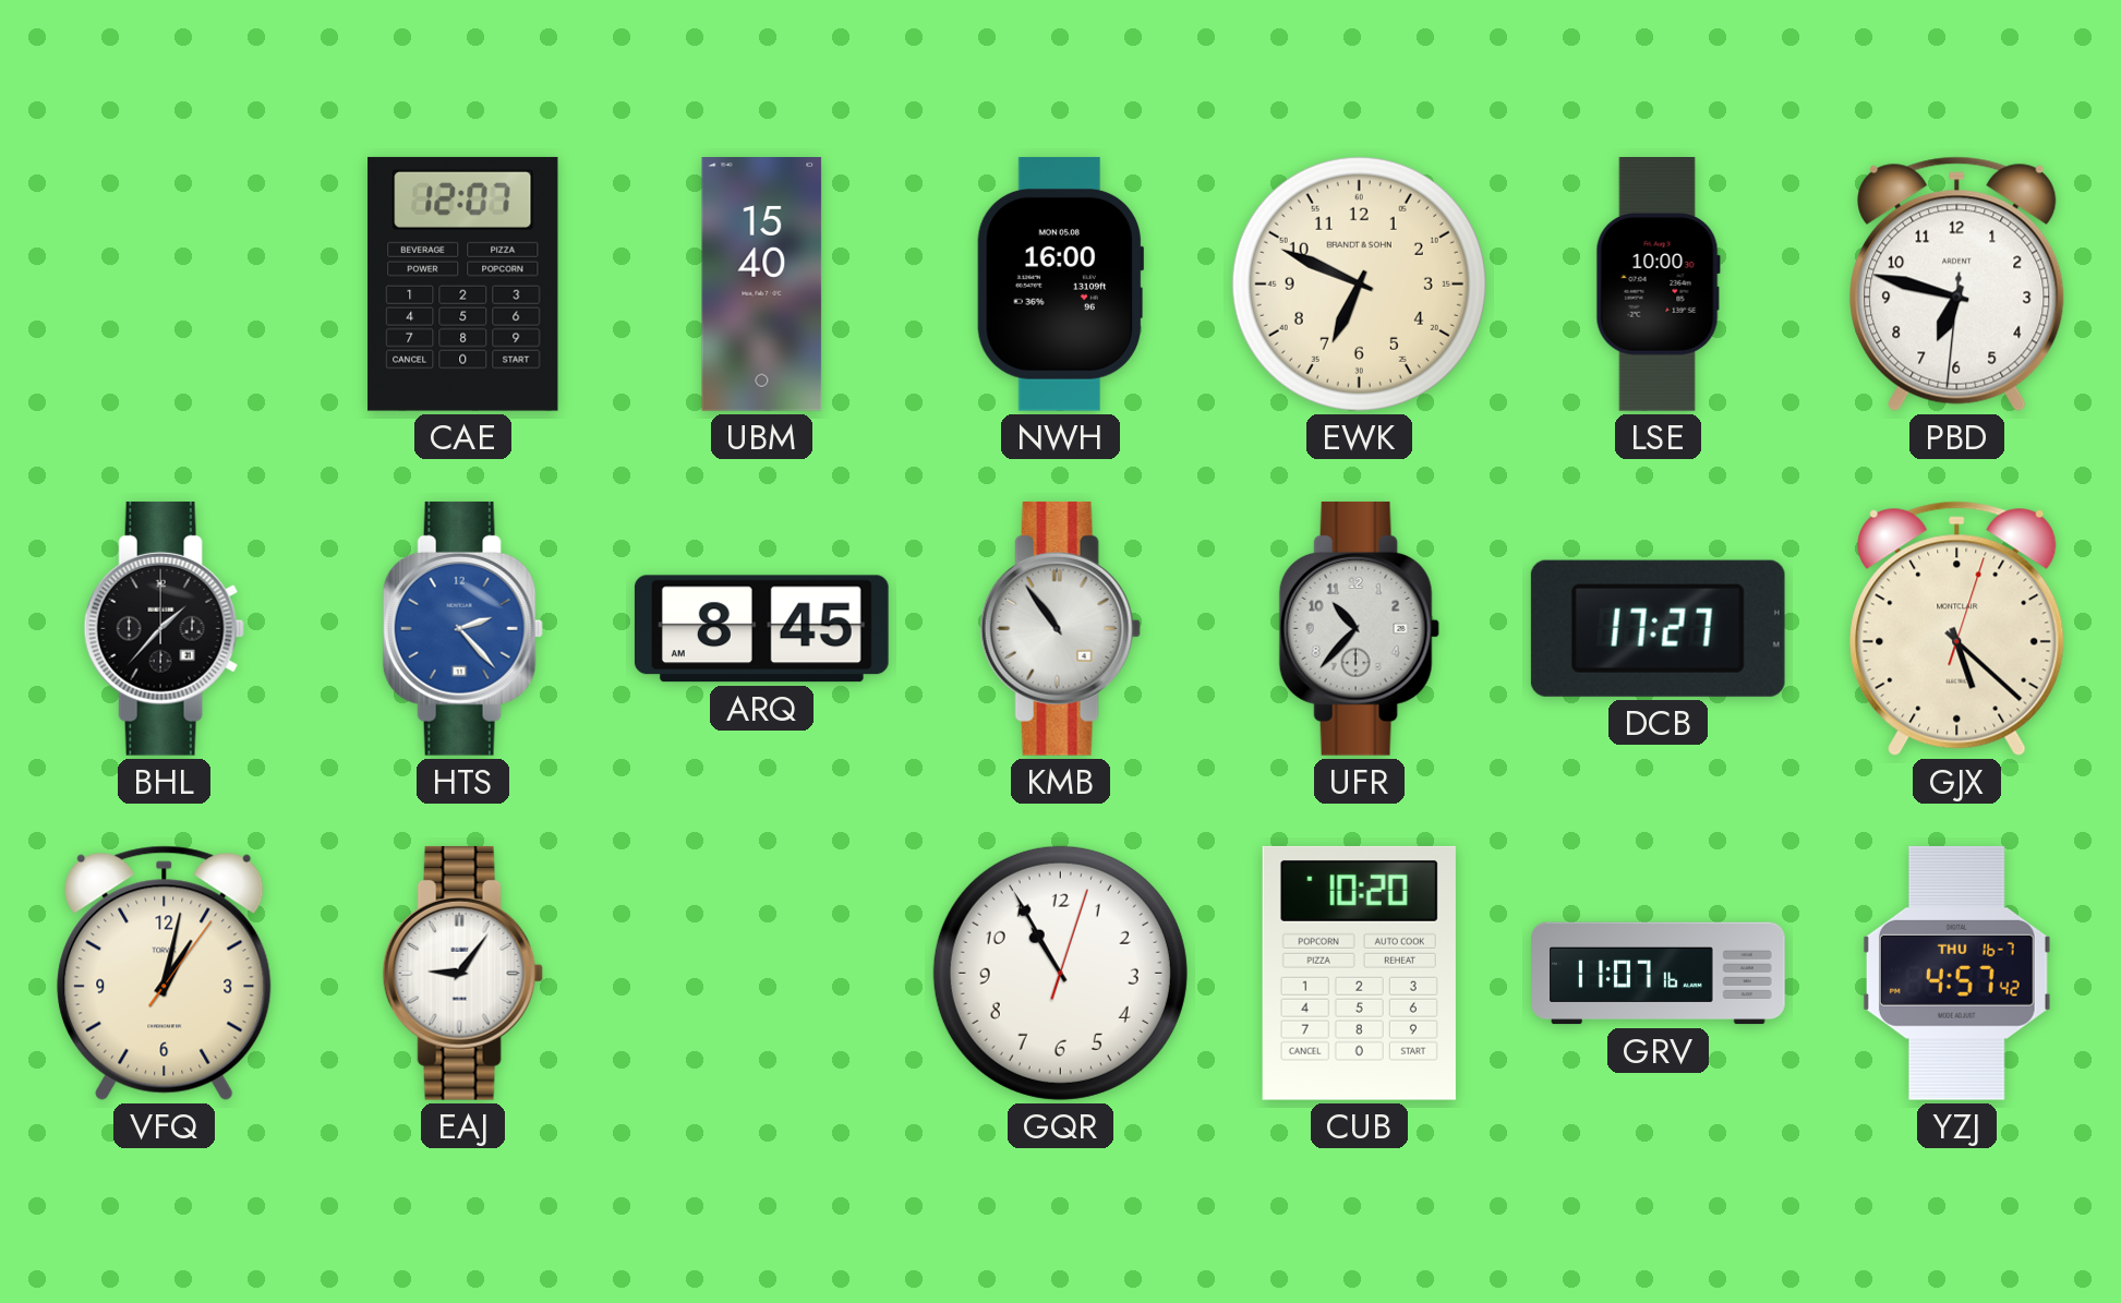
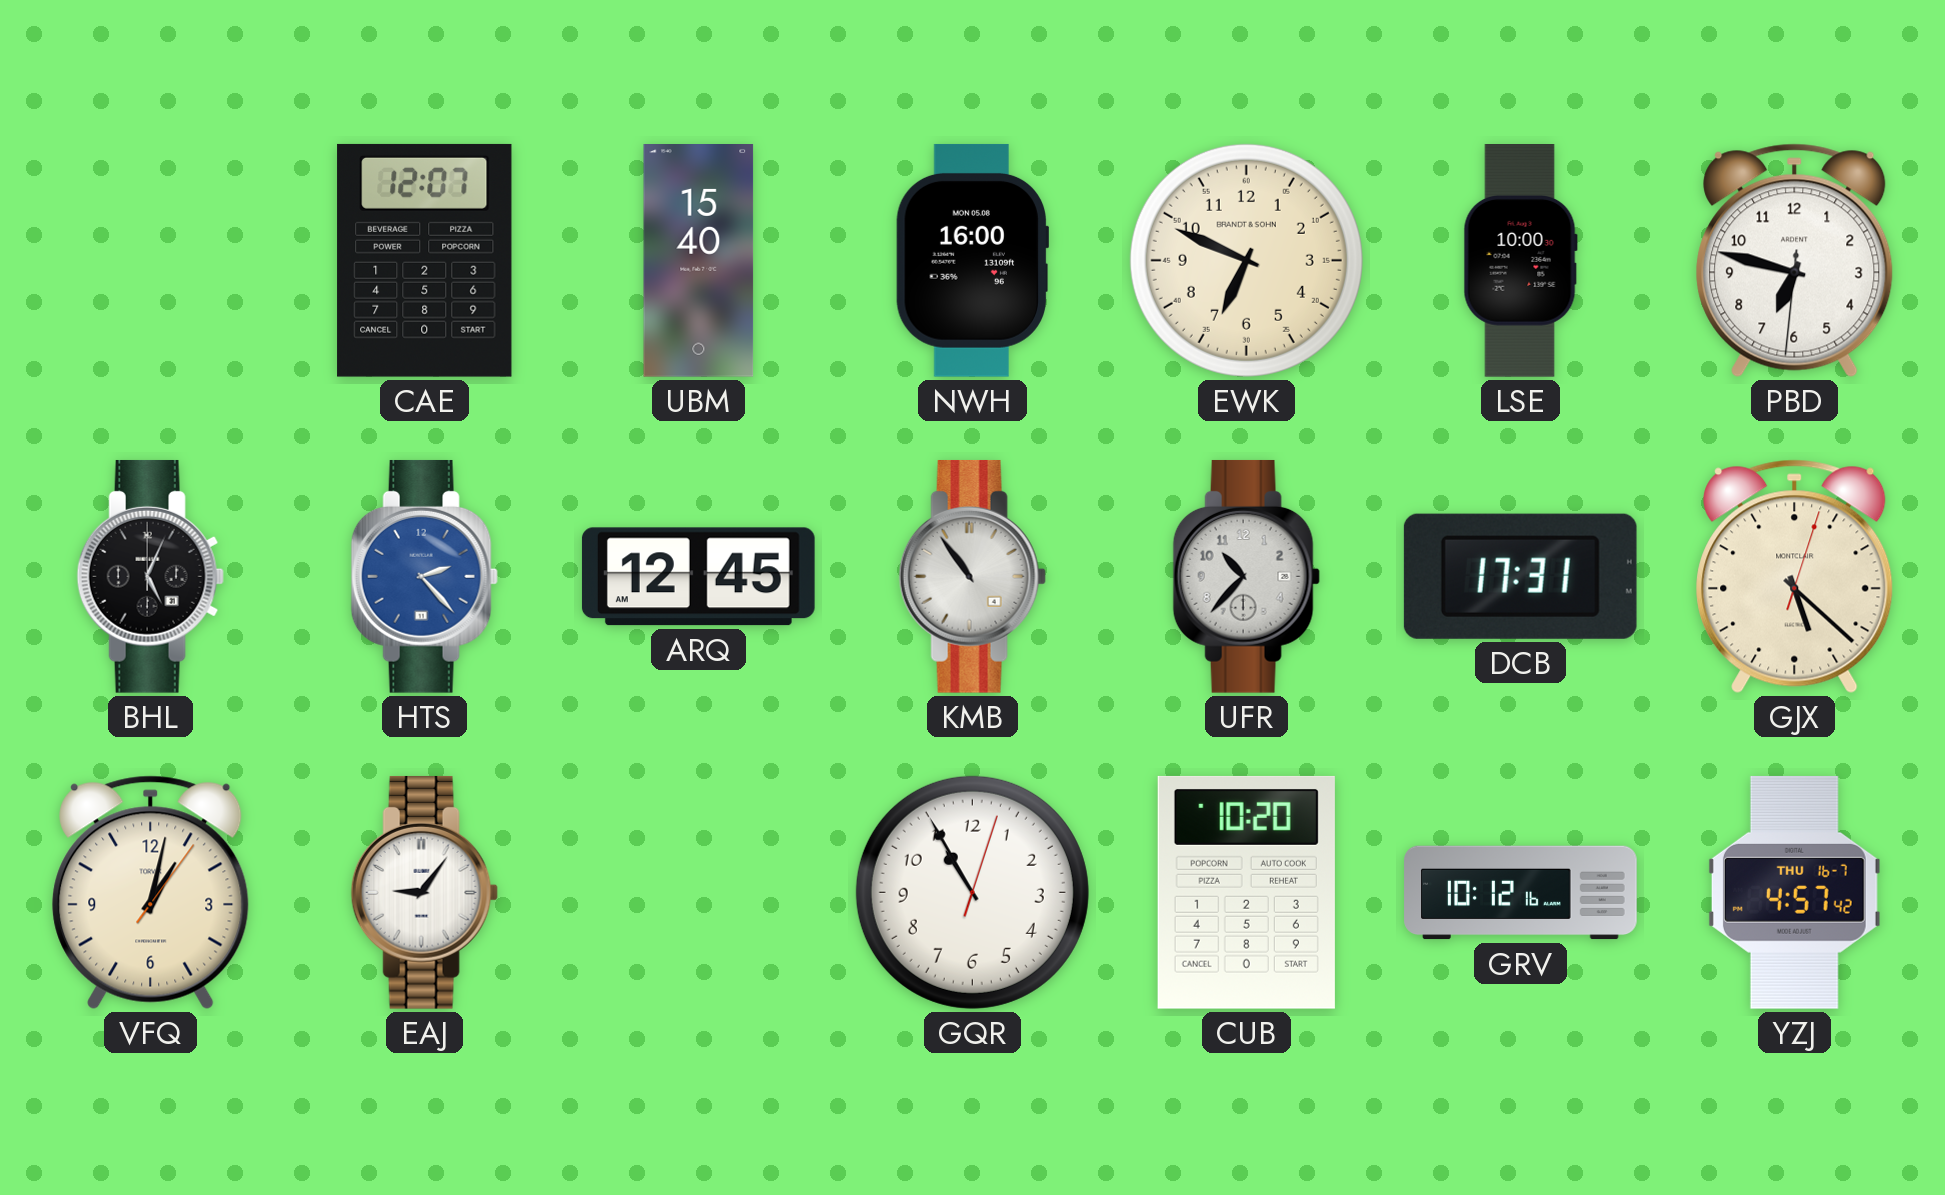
BHL: 1:37 -> 5:04 (150, 576)
ARQ: 8:45 -> 12:45 (698, 577)
DCB: 17:27 -> 17:31 (1520, 576)
GRV: 11:07 -> 10:12 (1521, 893)
